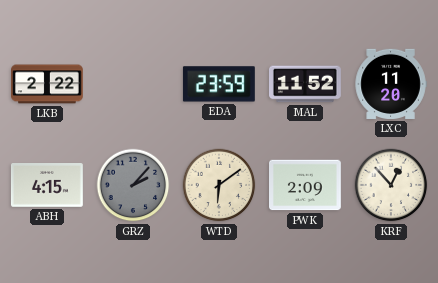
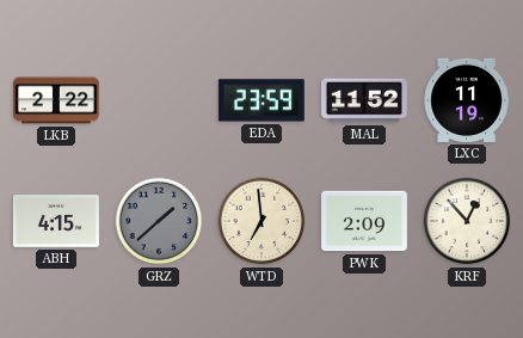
LXC: 11:20 -> 11:19 (467, 100)
GRZ: 2:07 -> 1:38 (159, 221)
WTD: 6:09 -> 6:59 (261, 221)
